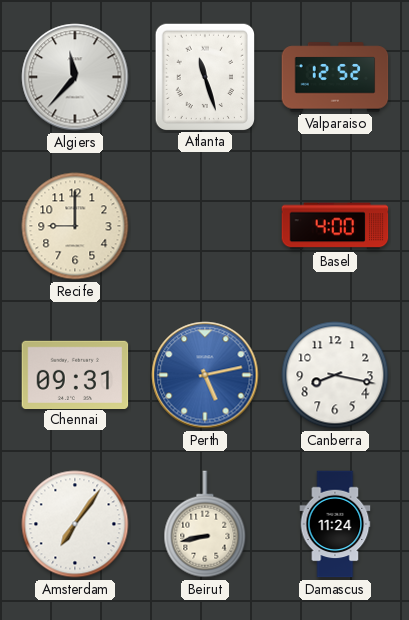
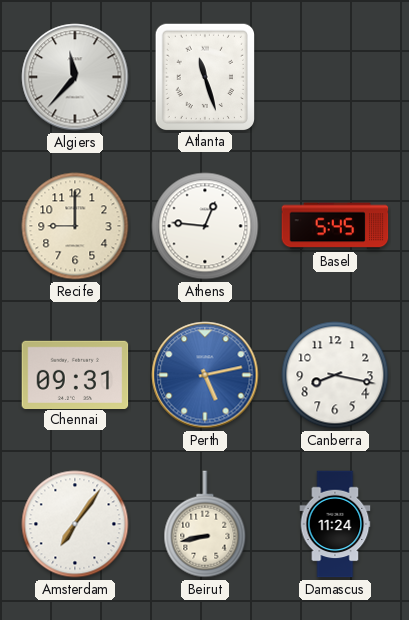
Valparaiso: 12:52 -> none (335, 77)
Athens: none -> 12:46 (205, 226)
Basel: 4:00 -> 5:45 (335, 226)
